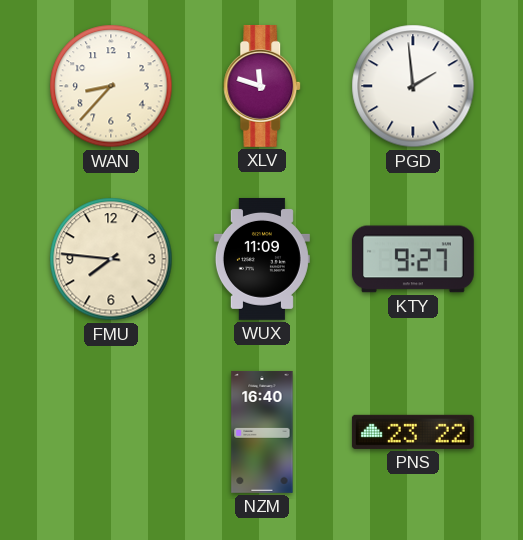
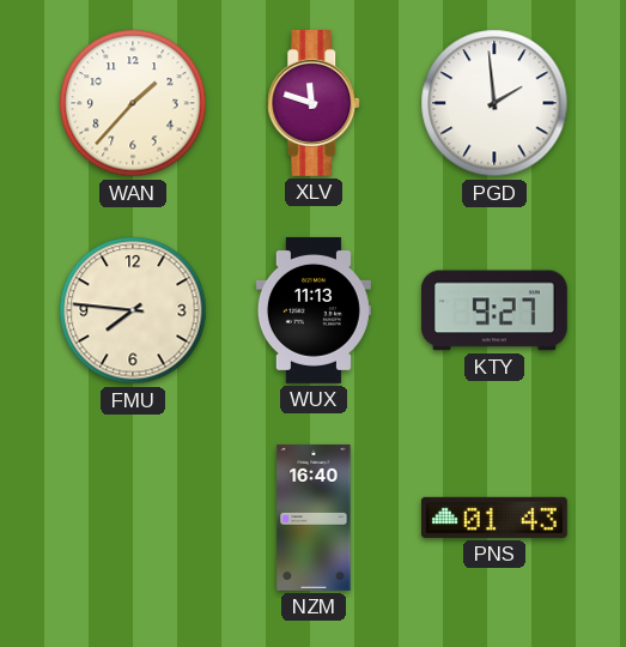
WAN: 8:37 -> 1:37 (133, 103)
WUX: 11:09 -> 11:13 (314, 310)
PNS: 23:22 -> 01:43 (494, 518)
